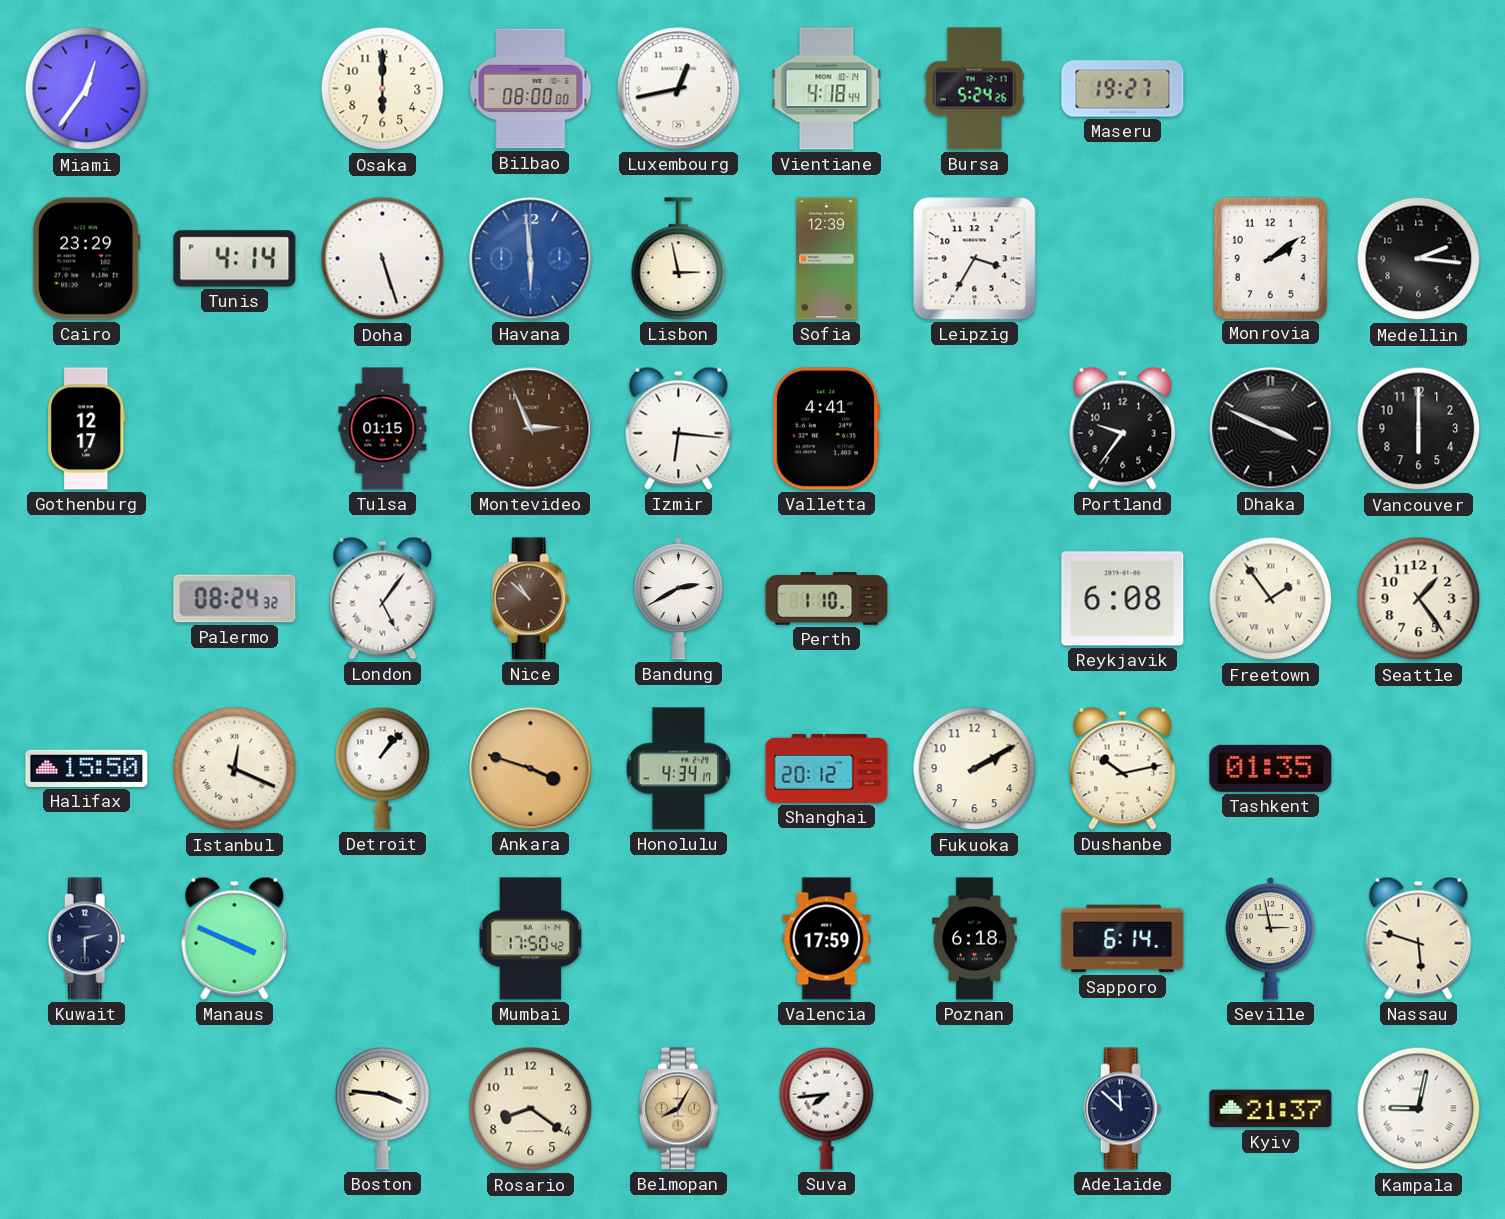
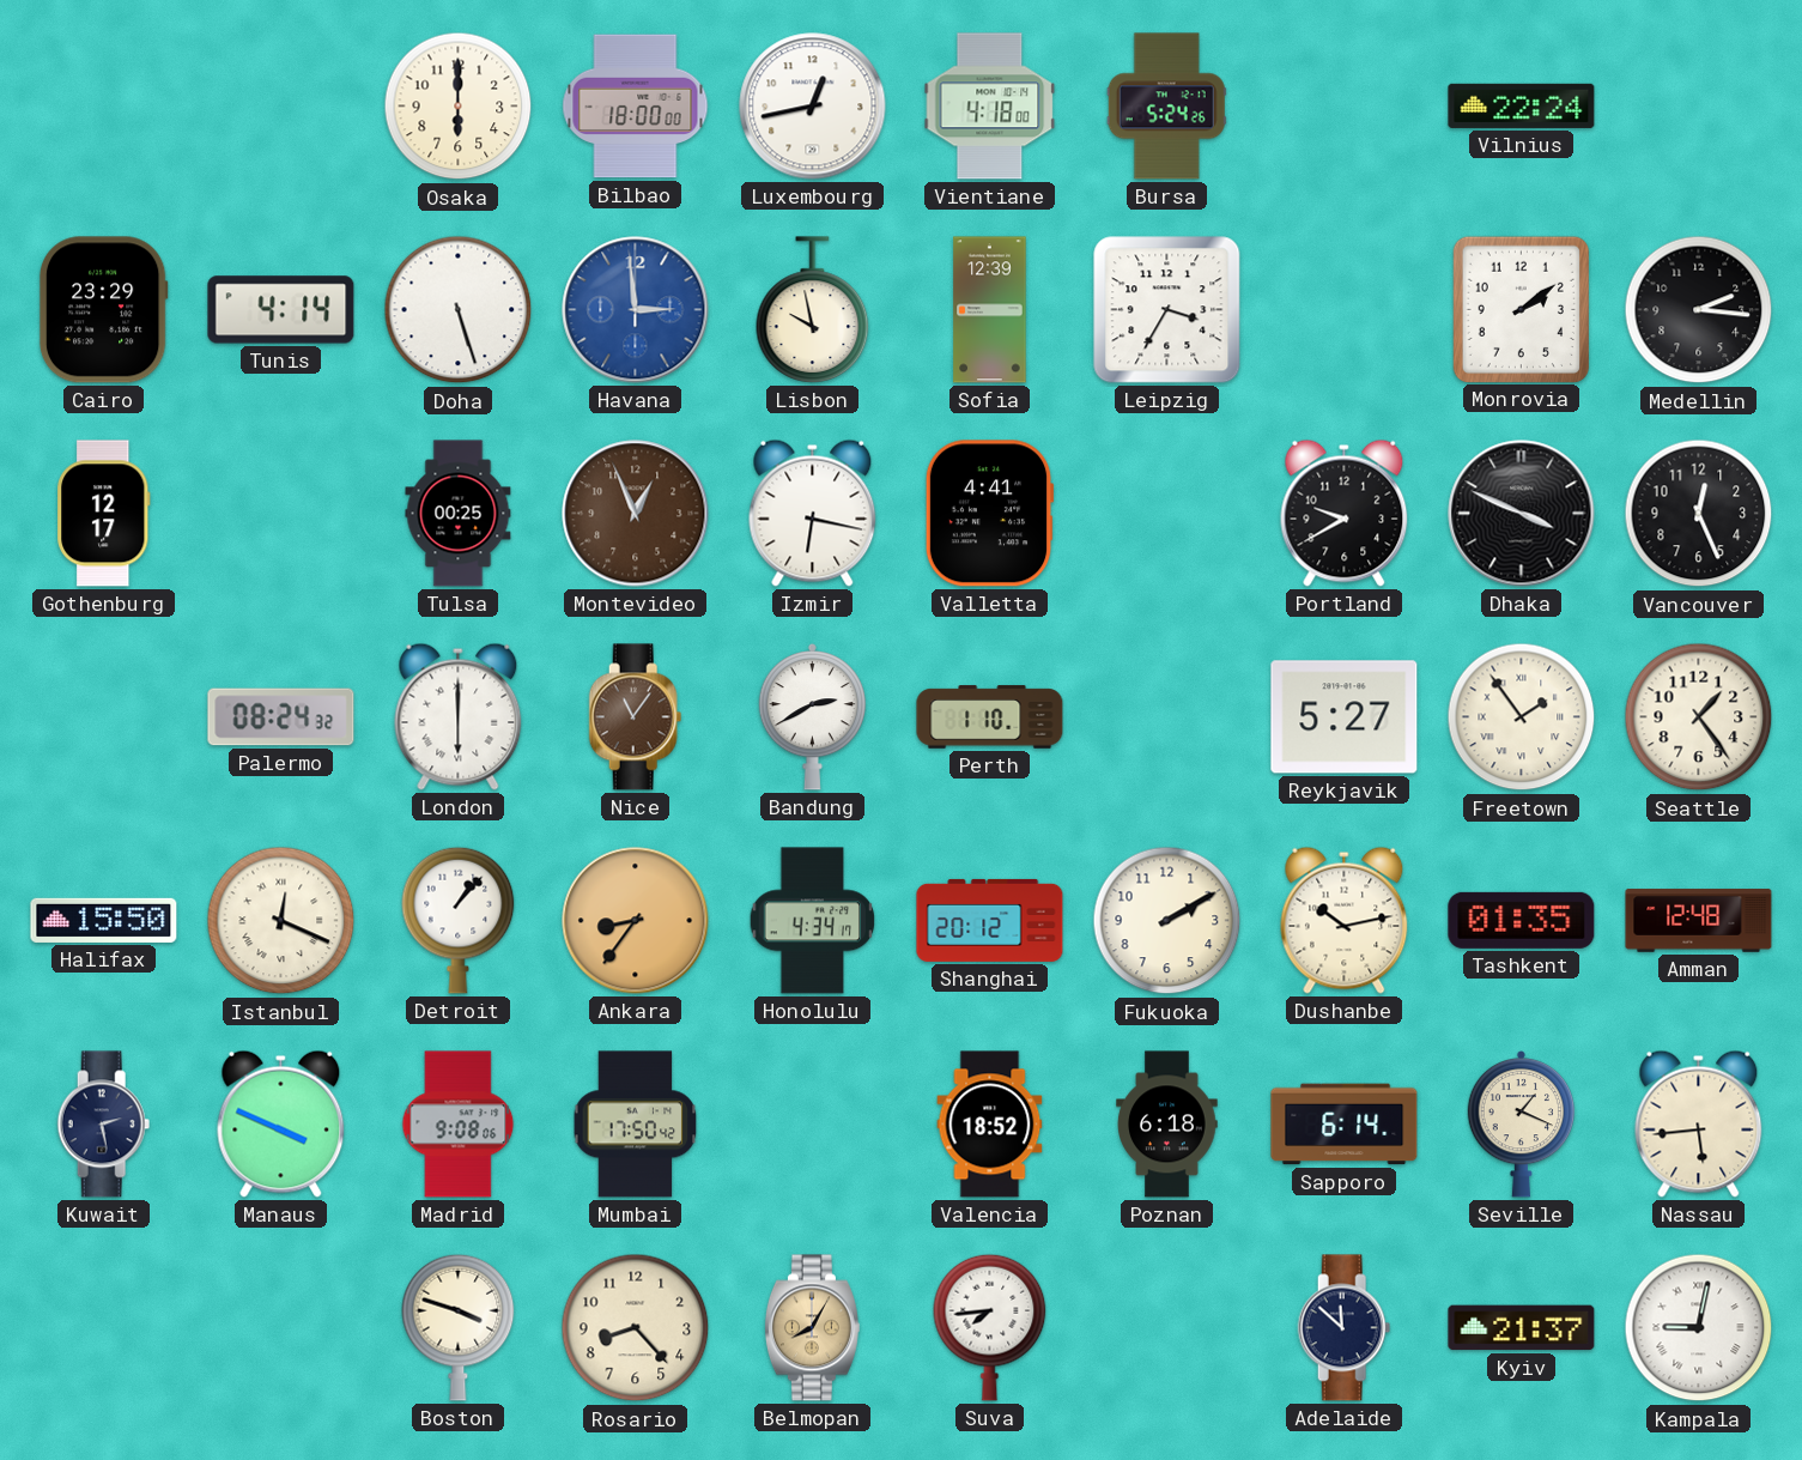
Miami: 12:36 -> none (87, 89)
Bilbao: 08:00 -> 18:00 (636, 107)
Vientiane: 4:18:44 -> 4:18:00 (990, 107)
Maseru: 19:27 -> none (1123, 89)
Vilnius: none -> 22:24 (1522, 105)
Havana: 5:59 -> 2:59 (636, 310)
Lisbon: 2:58 -> 9:58 (813, 310)
Tulsa: 01:15 -> 00:25 (459, 514)
Montevideo: 2:56 -> 12:56 (636, 514)
Izmir: 6:16 -> 6:17 (813, 513)
Portland: 9:36 -> 9:40 (1345, 513)
Vancouver: 6:00 -> 12:26 (1699, 514)
London: 5:06 -> 6:00 (459, 716)
Nice: 10:52 -> 11:06 (636, 717)
Reykjavik: 6:08 -> 5:27 (1345, 717)
Ankara: 3:48 -> 8:36 (636, 921)
Amman: none -> 12:48 (1699, 921)
Kuwait: 2:30 -> 2:28 (104, 1125)
Madrid: none -> 9:08 (459, 1125)
Valencia: 17:59 -> 18:52 (990, 1125)
Seville: 2:58 -> 1:19 (1522, 1123)
Nassau: 5:48 -> 5:44 (1699, 1123)
Boston: 3:46 -> 3:48 (459, 1327)
Rosario: 8:21 -> 8:23 (636, 1328)
